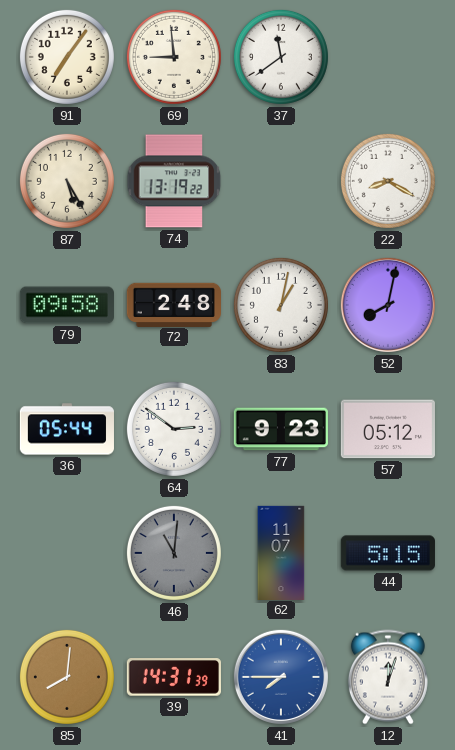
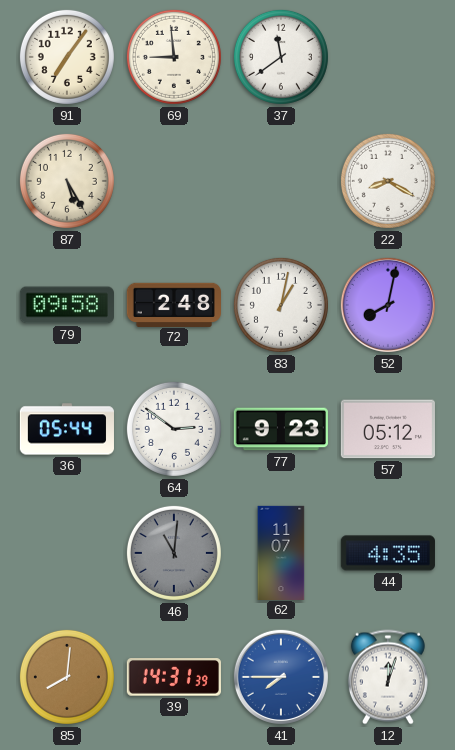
74: 13:19 -> none (174, 181)
44: 5:15 -> 4:35 (388, 553)
